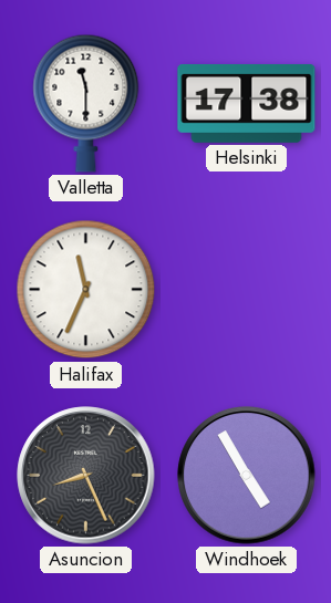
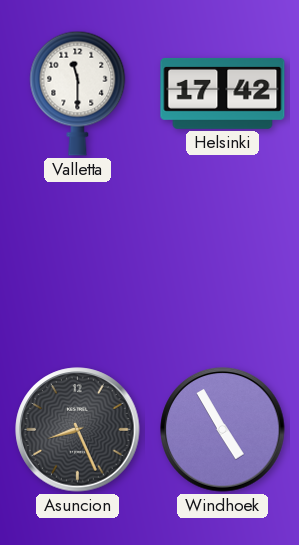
Helsinki: 17:38 -> 17:42 (223, 93)
Halifax: 11:34 -> none (86, 290)
